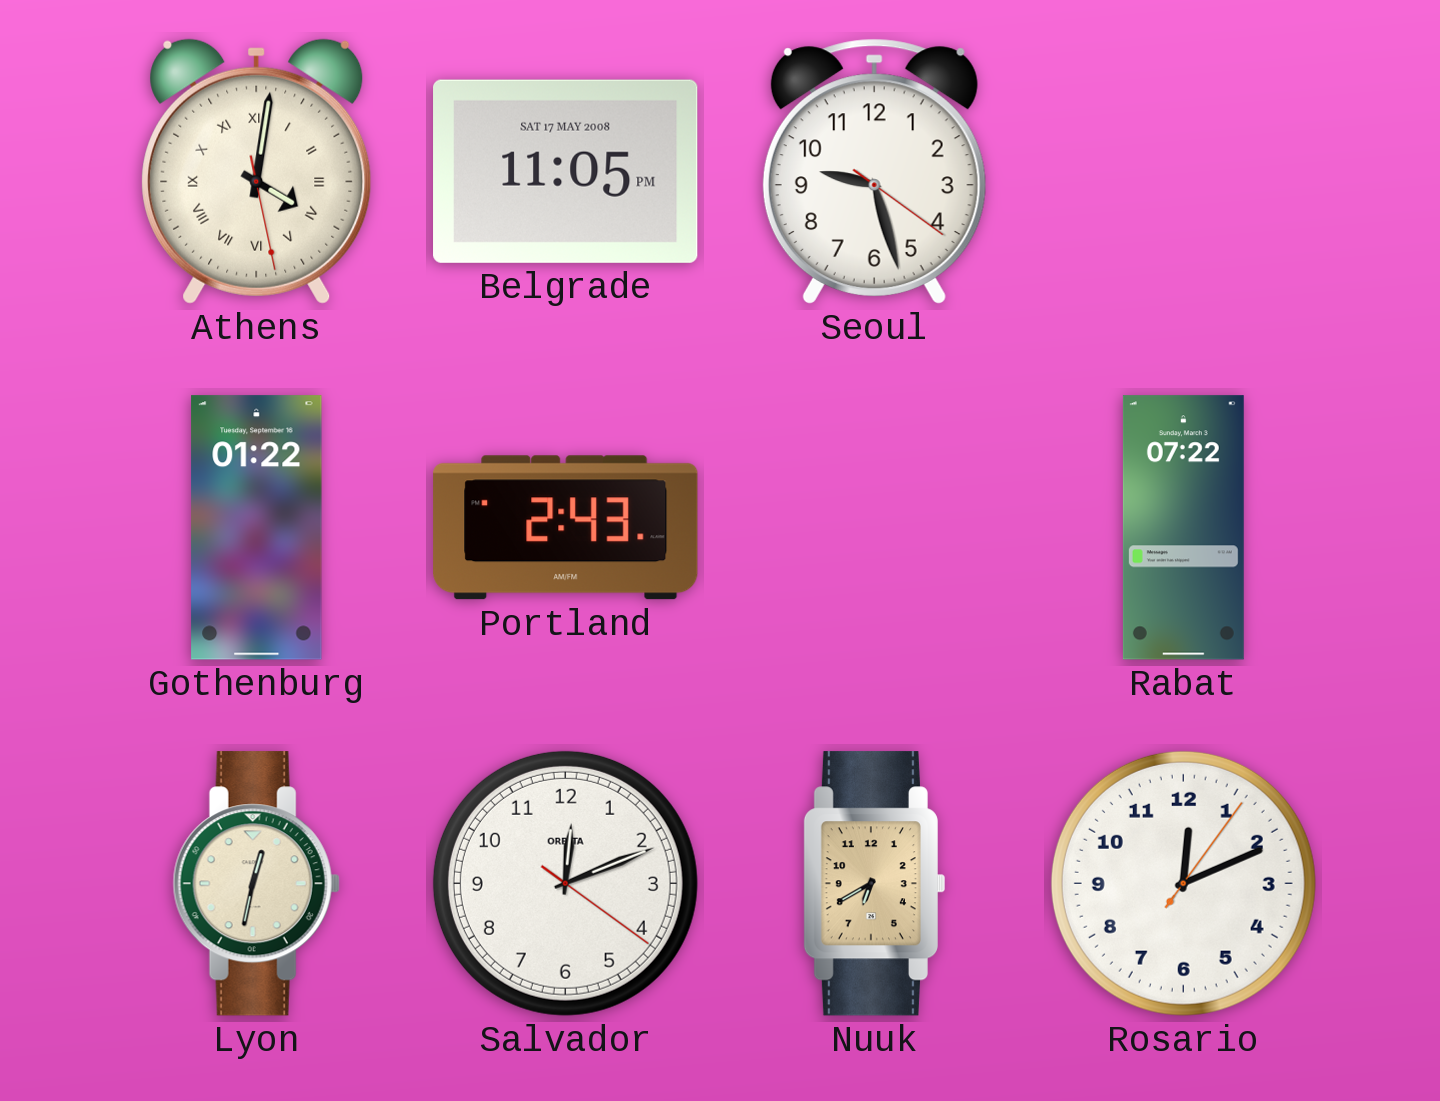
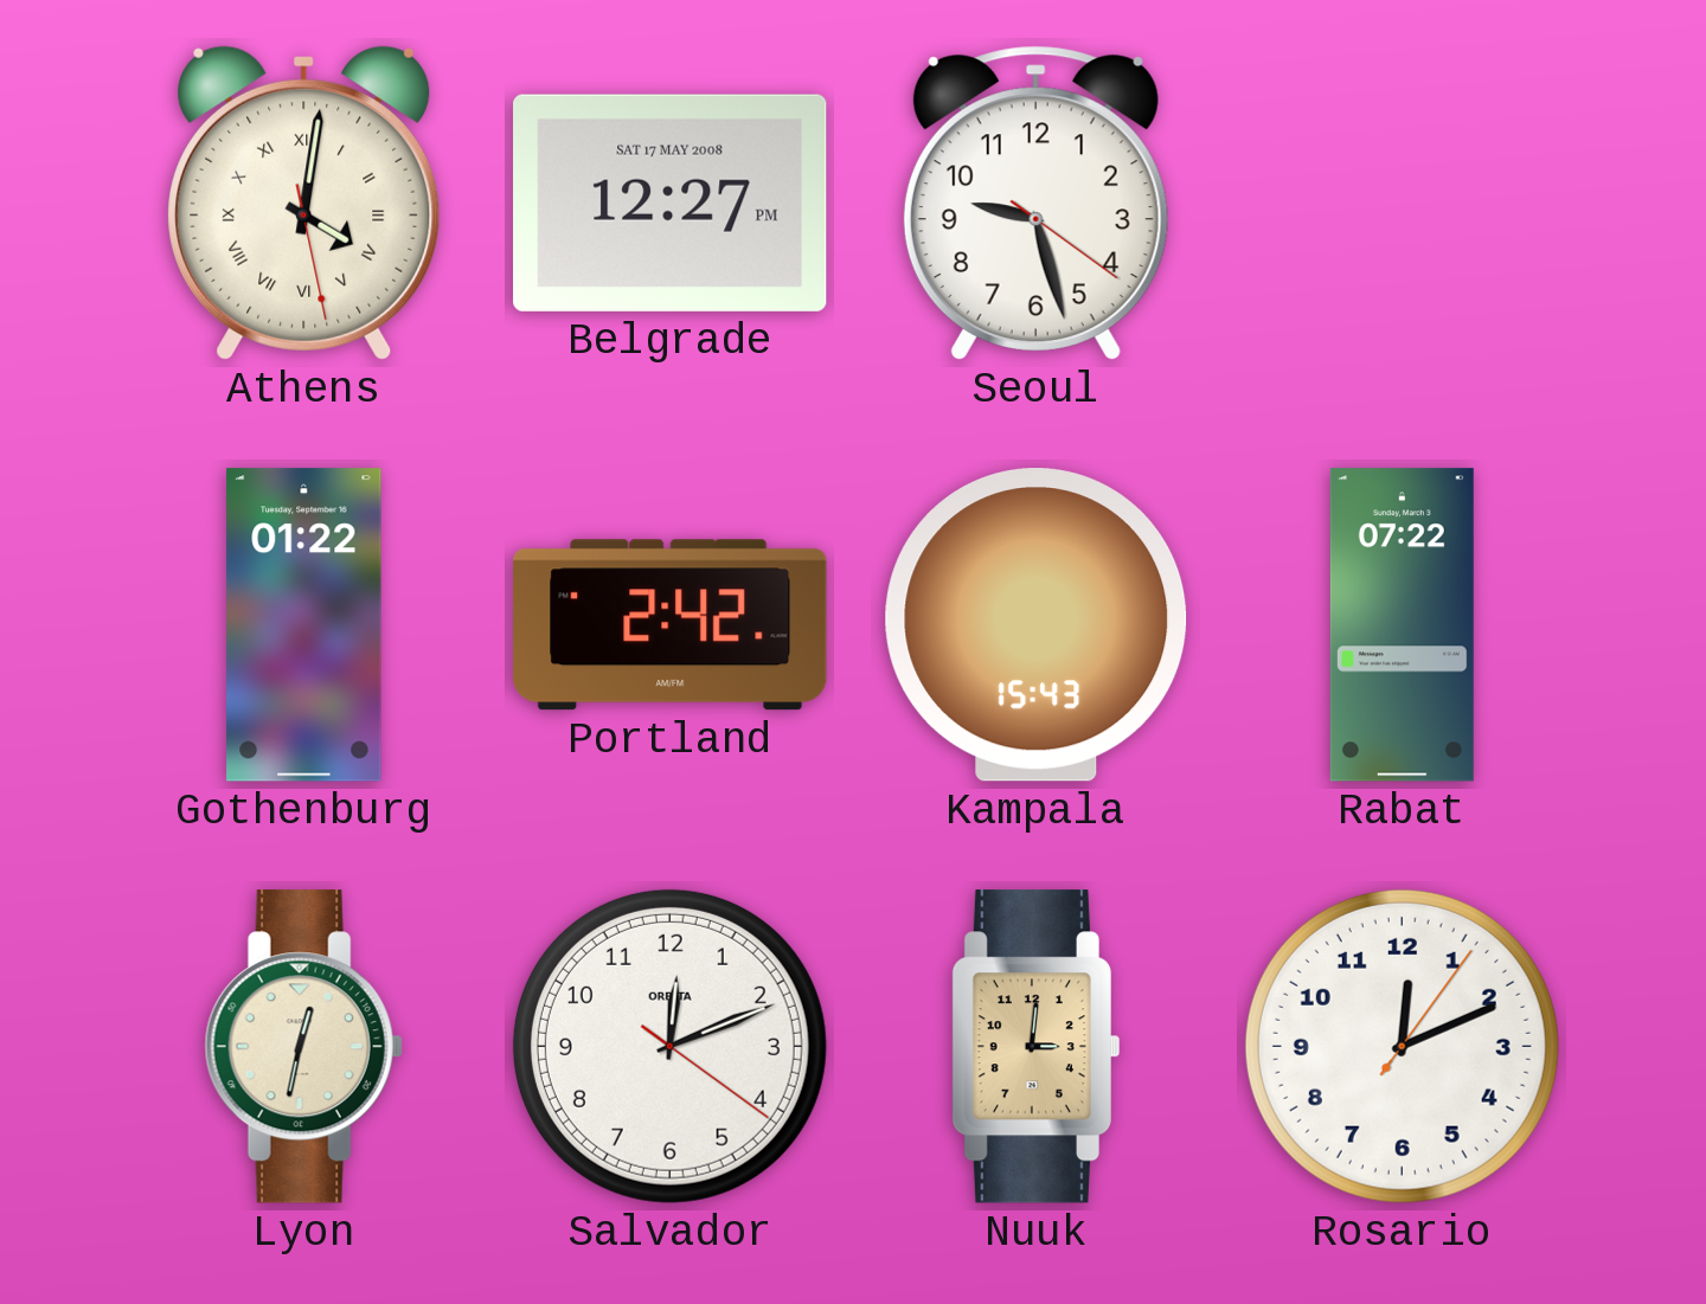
Belgrade: 11:05 -> 12:27 (671, 203)
Portland: 2:43 -> 2:42 (671, 625)
Kampala: none -> 15:43 (1037, 625)
Nuuk: 6:40 -> 3:01 (1035, 1047)
